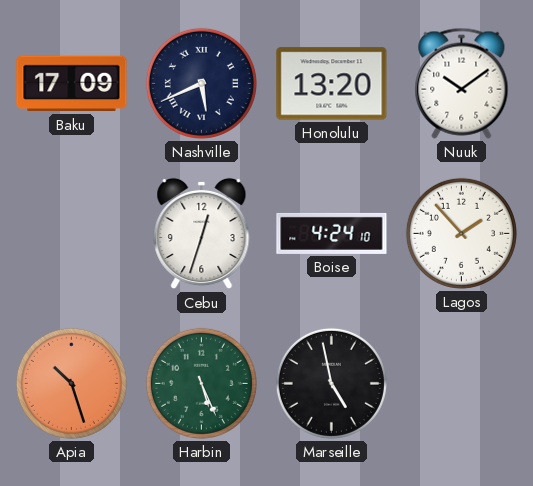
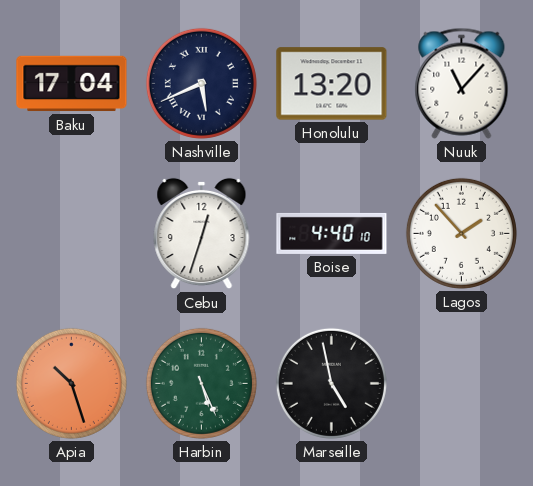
Baku: 17:09 -> 17:04 (72, 84)
Nuuk: 10:09 -> 11:07 (462, 83)
Boise: 4:24 -> 4:40 (332, 233)
